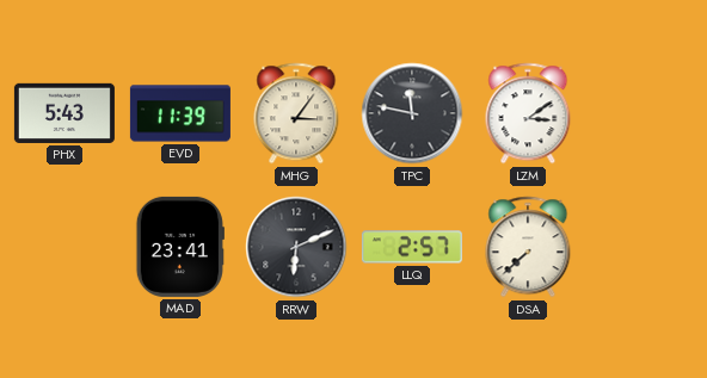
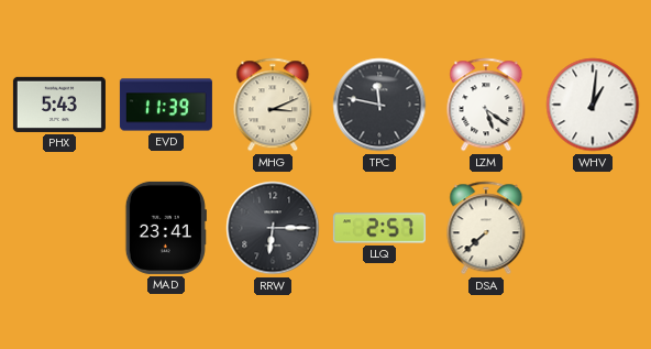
MHG: 3:06 -> 3:11 (273, 105)
LZM: 3:09 -> 5:21 (486, 105)
WHV: none -> 1:01 (593, 105)
RRW: 6:11 -> 6:15 (273, 228)
